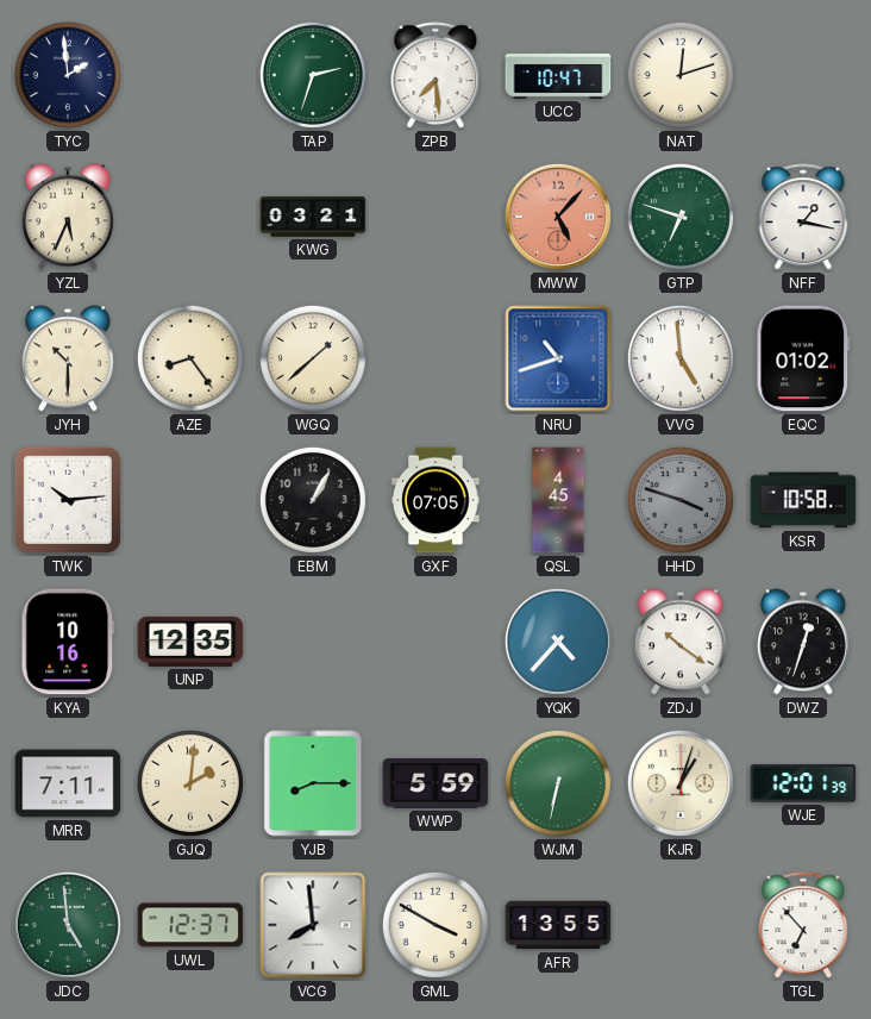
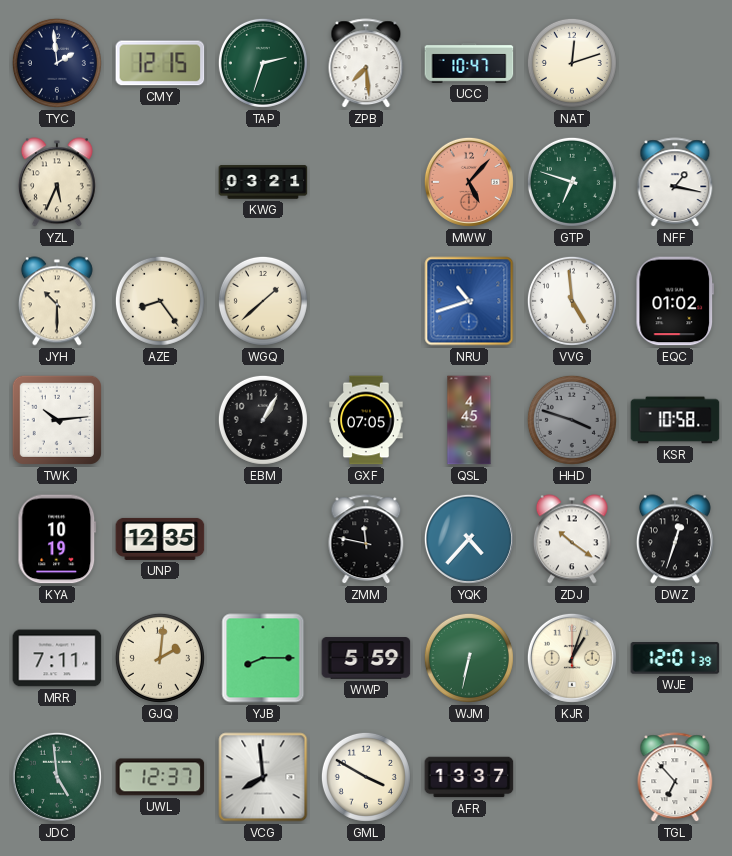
CMY: none -> 12:15 (160, 63)
KYA: 10:16 -> 10:19 (57, 539)
ZMM: none -> 11:47 (366, 540)
AFR: 13:55 -> 13:37 (469, 777)
